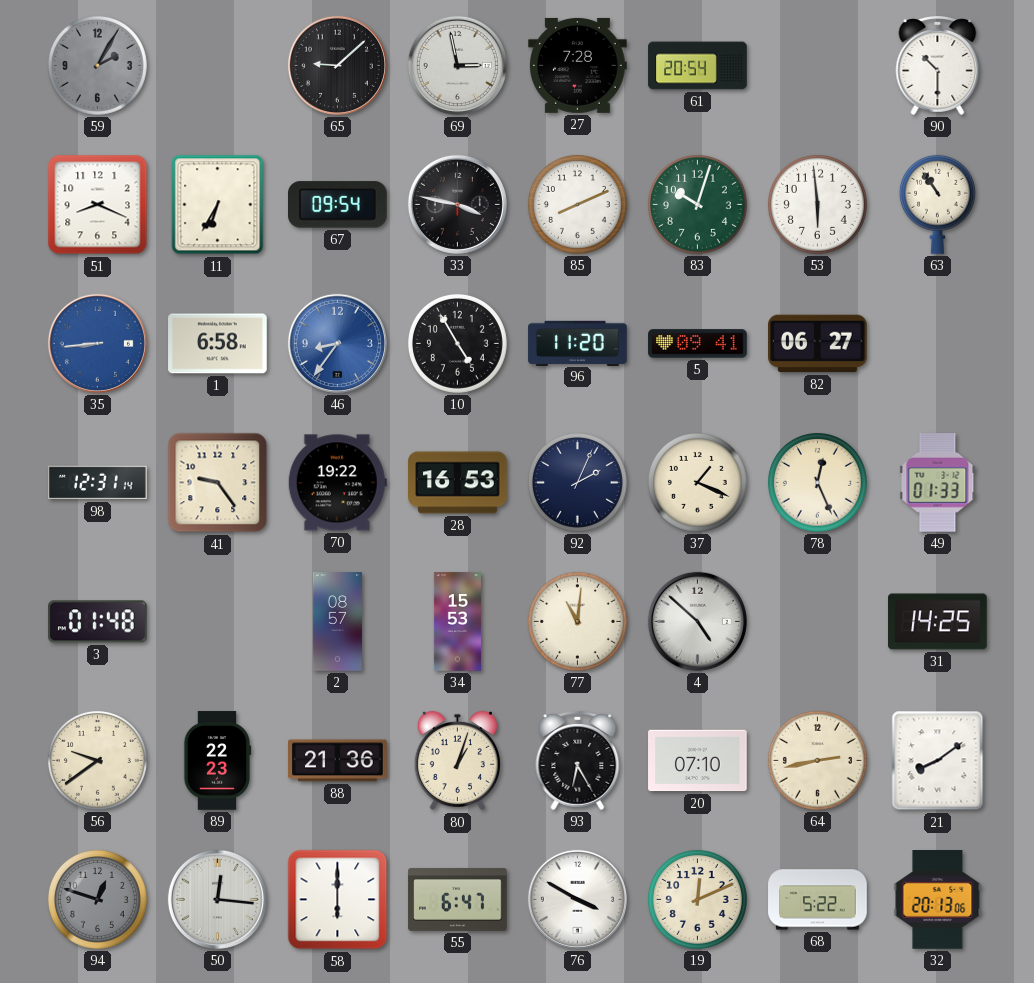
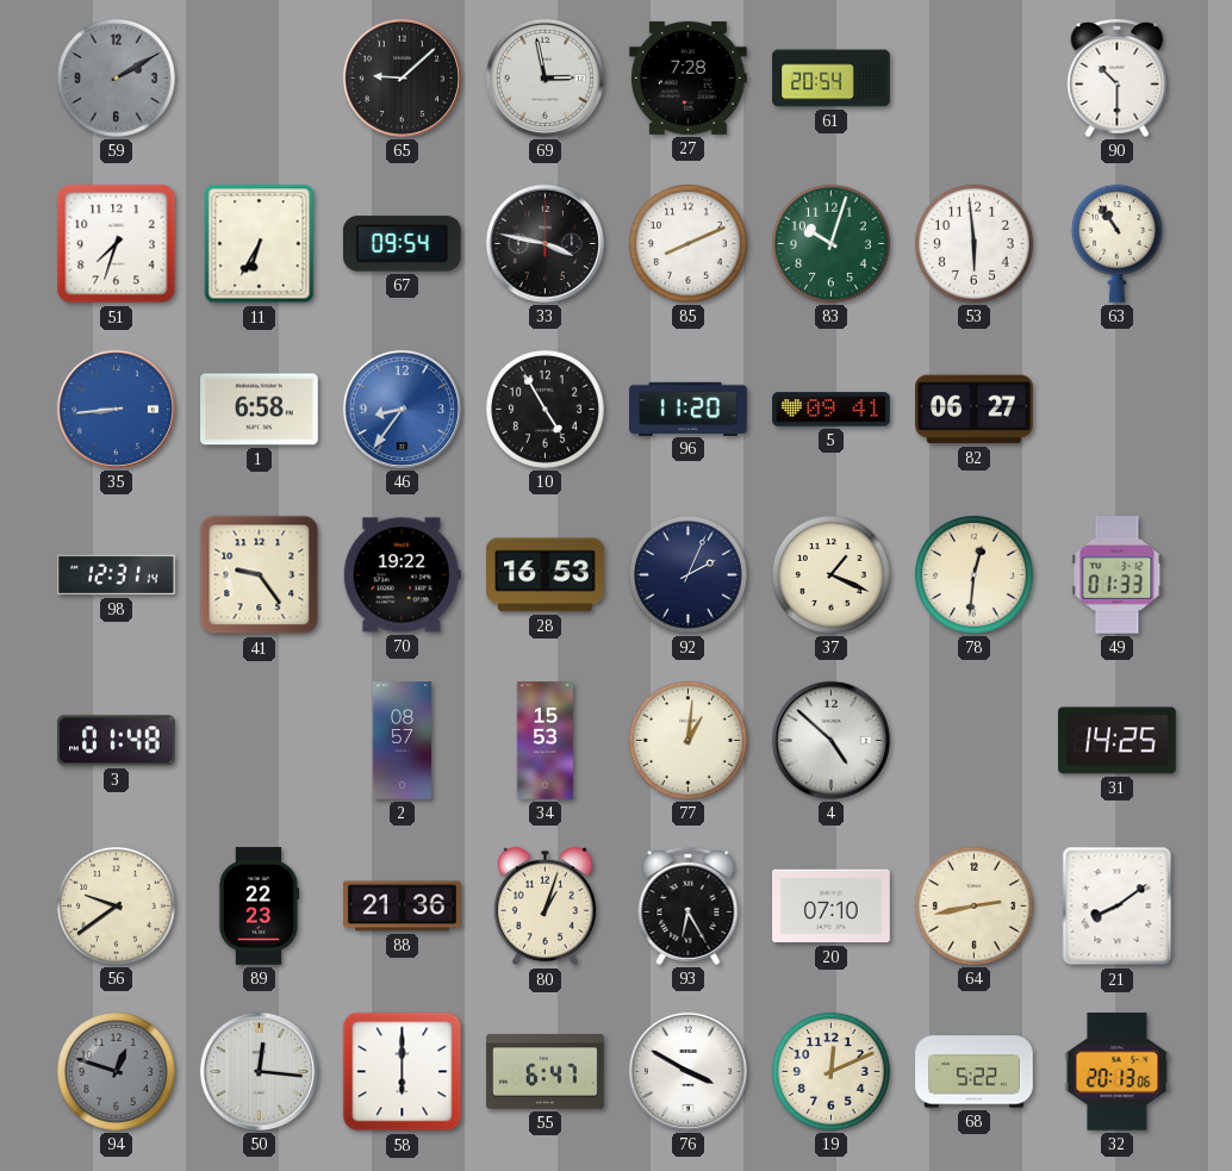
59: 2:05 -> 2:10 (116, 77)
51: 8:19 -> 7:33 (117, 244)
78: 12:26 -> 12:31 (973, 574)
77: 11:01 -> 1:01 (687, 740)
